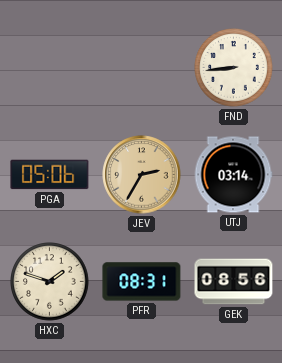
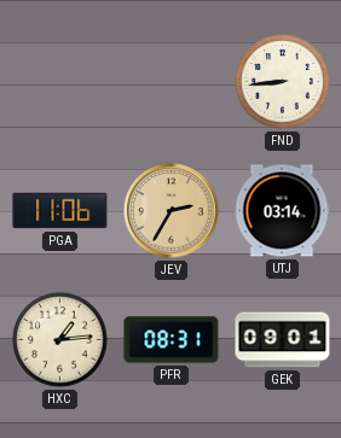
PGA: 05:06 -> 11:06 (60, 211)
HXC: 1:48 -> 1:14 (60, 340)
GEK: 08:56 -> 09:01 (283, 340)
